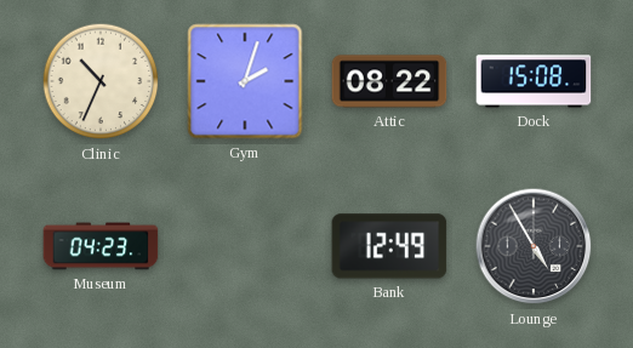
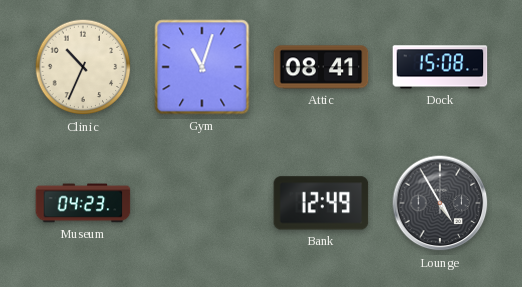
Gym: 2:03 -> 11:03 (202, 67)
Attic: 08:22 -> 08:41 (321, 67)
